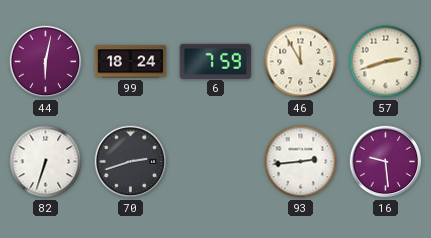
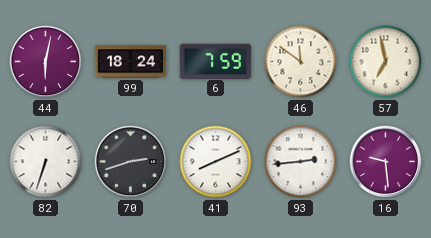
46: 11:55 -> 11:51 (301, 62)
57: 2:42 -> 6:58 (386, 62)
41: none -> 8:11 (216, 162)
